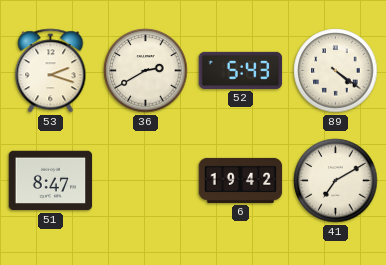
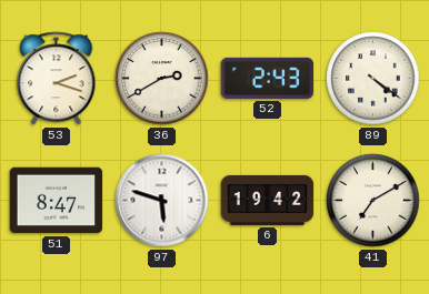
52: 5:43 -> 2:43 (268, 78)
97: none -> 5:48 (162, 201)
